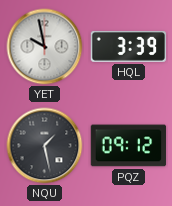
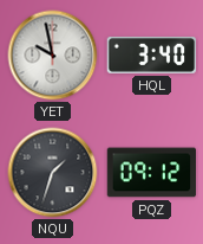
HQL: 3:39 -> 3:40 (152, 54)
NQU: 1:28 -> 1:33 (53, 173)
